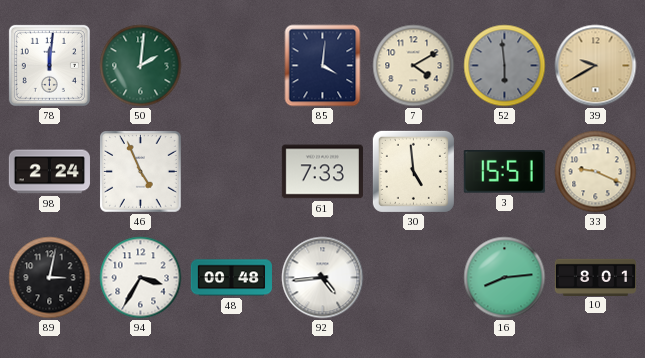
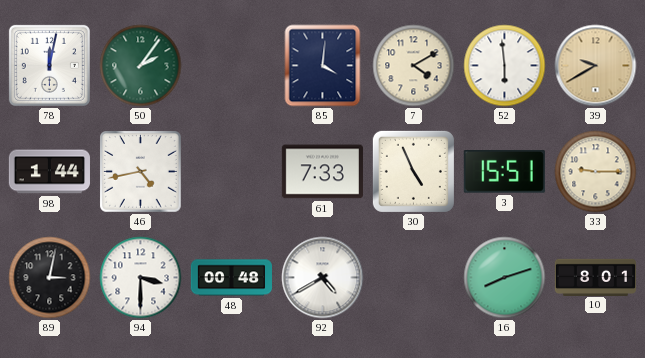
78: 12:01 -> 12:02 (49, 65)
50: 2:01 -> 2:06 (141, 66)
52 dial: grey -> white (505, 66)
98: 2:24 -> 1:44 (49, 172)
46: 4:56 -> 4:43 (141, 172)
30: 4:59 -> 4:56 (413, 171)
33: 9:19 -> 9:15 (596, 172)
94: 3:35 -> 3:30 (141, 278)
92: 4:44 -> 4:40 (323, 278)
16: 8:14 -> 8:12 (505, 278)
